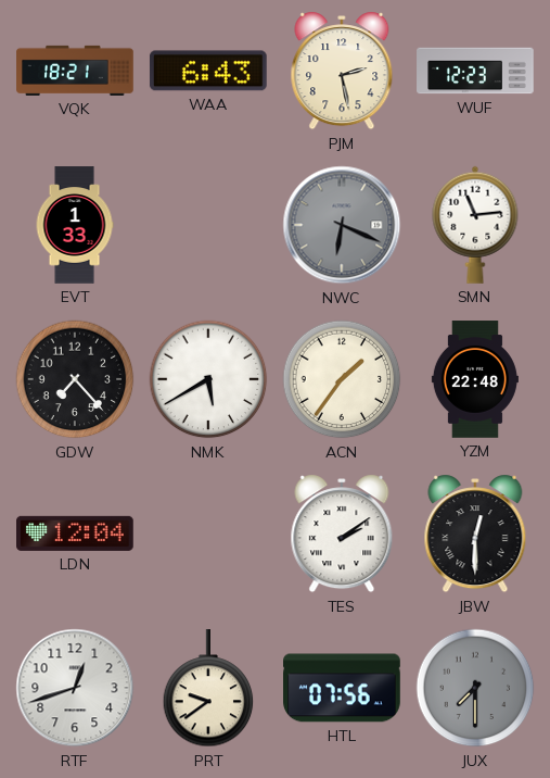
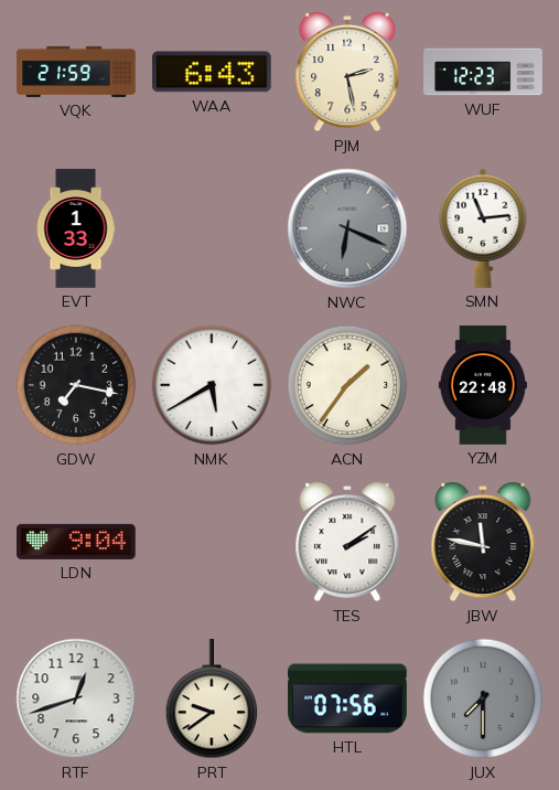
VQK: 18:21 -> 21:59 (76, 72)
GDW: 7:23 -> 7:17 (76, 385)
LDN: 12:04 -> 9:04 (76, 542)
JBW: 12:30 -> 11:47 (483, 542)
